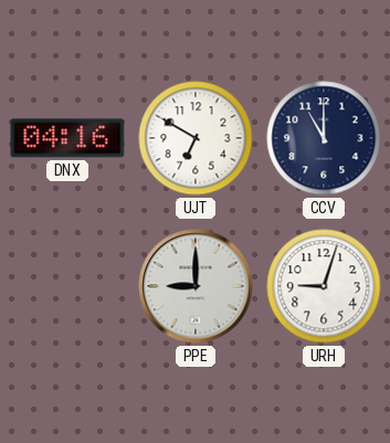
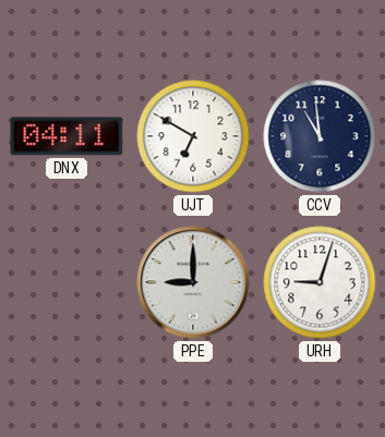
DNX: 04:16 -> 04:11 (67, 136)
CCV: 11:00 -> 10:59 (320, 136)
